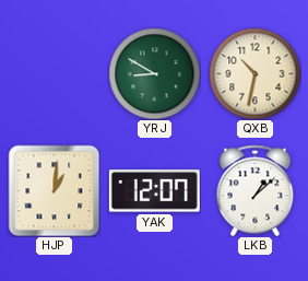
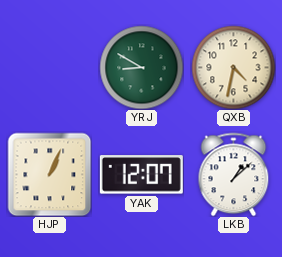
QXB: 10:32 -> 4:32 (233, 67)
HJP: 1:01 -> 1:04 (49, 174)
